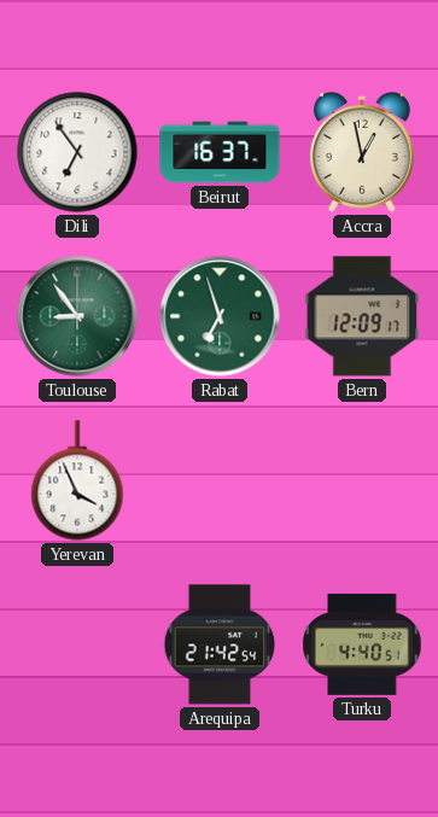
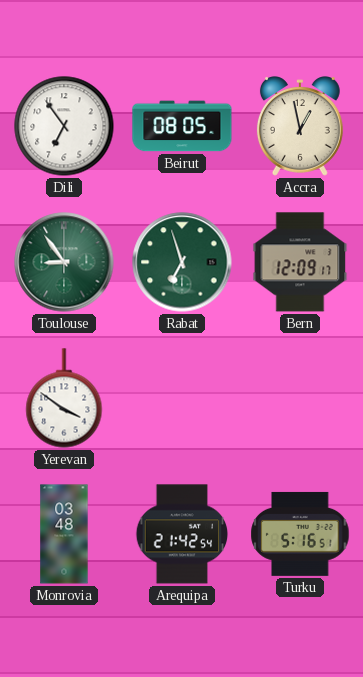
Beirut: 16:37 -> 08:05 (182, 126)
Yerevan: 3:56 -> 3:51 (64, 398)
Monrovia: none -> 03:48 (64, 534)
Turku: 4:40 -> 5:16 (300, 534)
